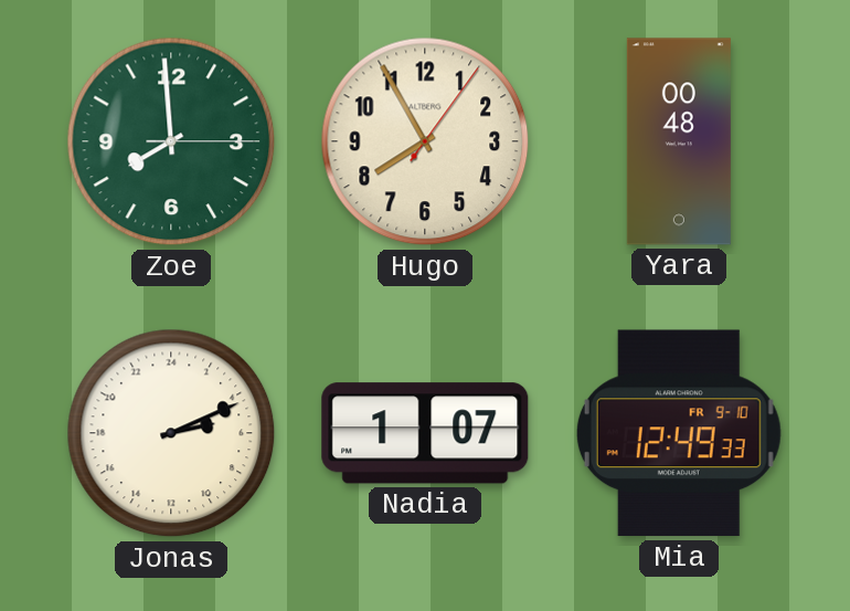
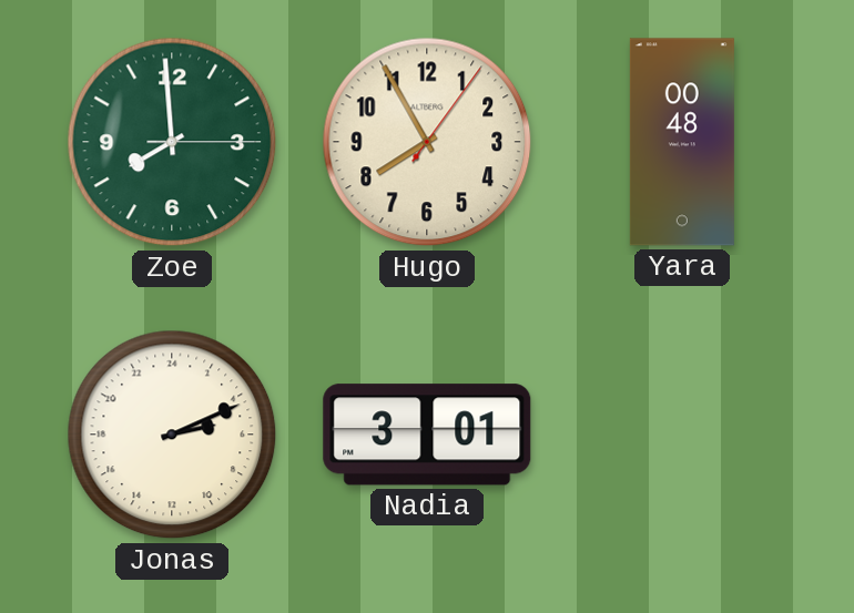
Nadia: 1:07 -> 3:01 (427, 435)
Mia: 12:49 -> none (679, 433)
